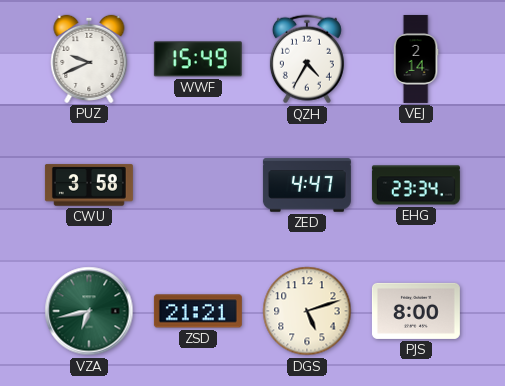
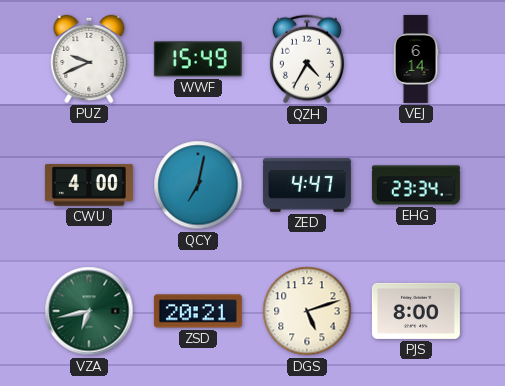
VEJ: 2:14 -> 6:14 (416, 59)
CWU: 3:58 -> 4:00 (89, 185)
QCY: none -> 7:02 (198, 185)
ZSD: 21:21 -> 20:21 (198, 311)
